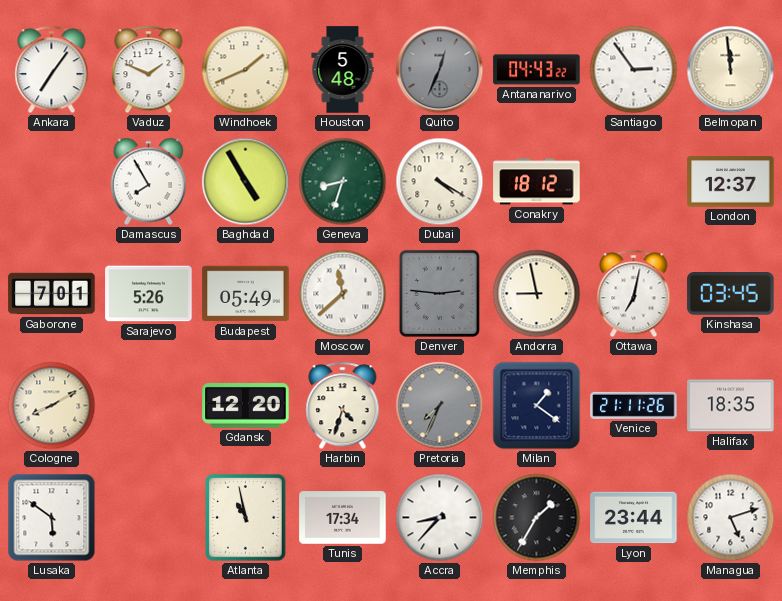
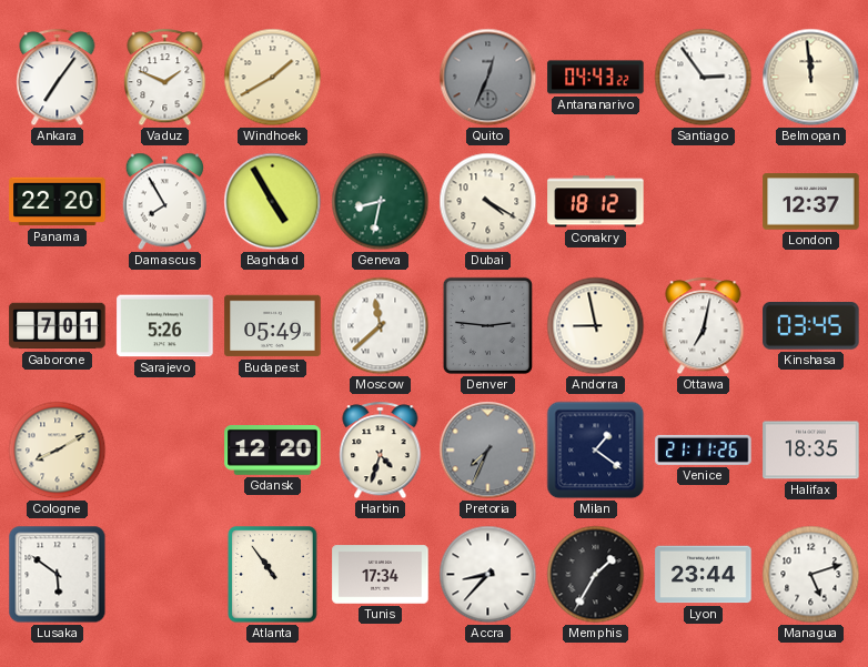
Windhoek: 1:41 -> 1:40 (273, 78)
Houston: 5:48 -> none (343, 70)
Panama: none -> 22:20 (58, 202)
Geneva: 8:33 -> 8:32 (381, 202)
Atlanta: 10:58 -> 10:54 (273, 575)
